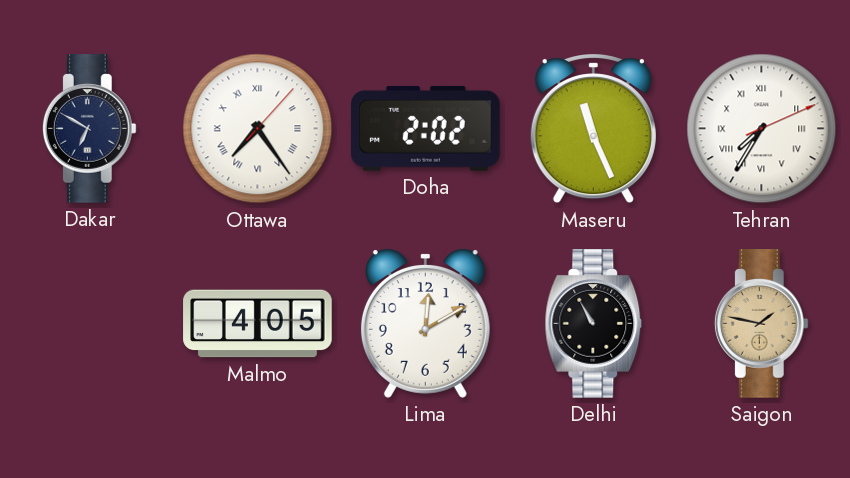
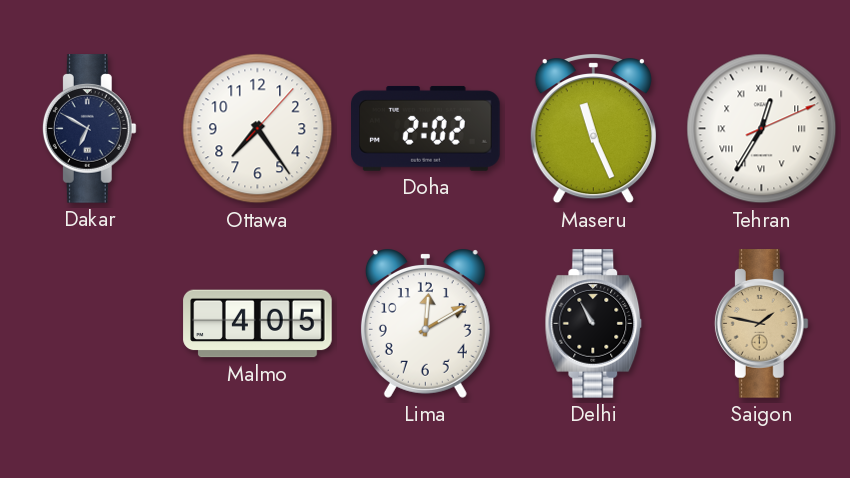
Ottawa numerals: Roman -> Arabic (258, 129)
Tehran: 7:35 -> 12:35 (762, 129)
